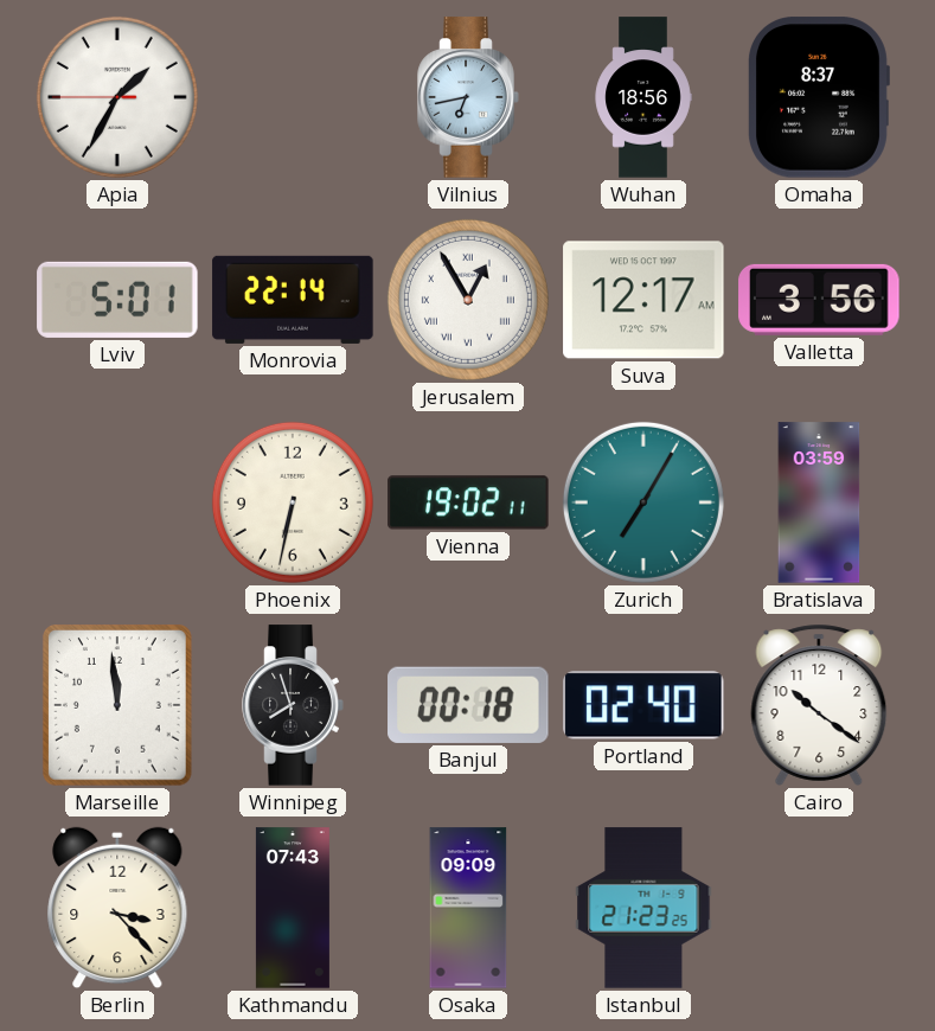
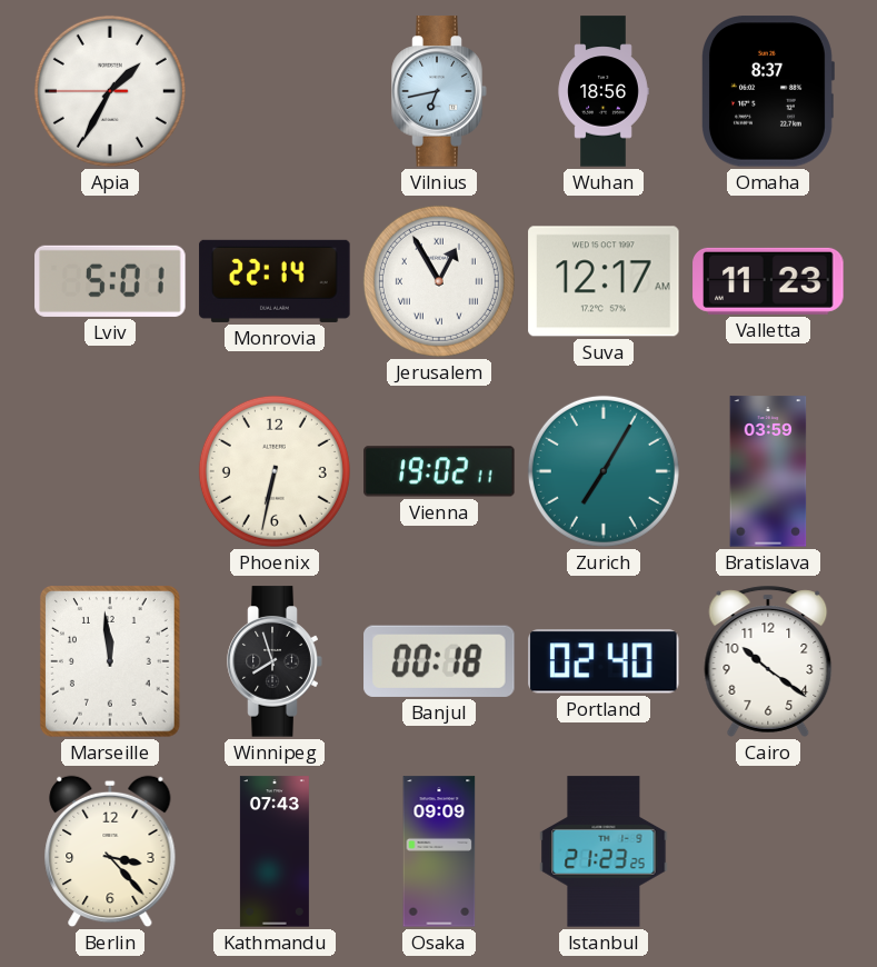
Valletta: 3:56 -> 11:23 (768, 281)
